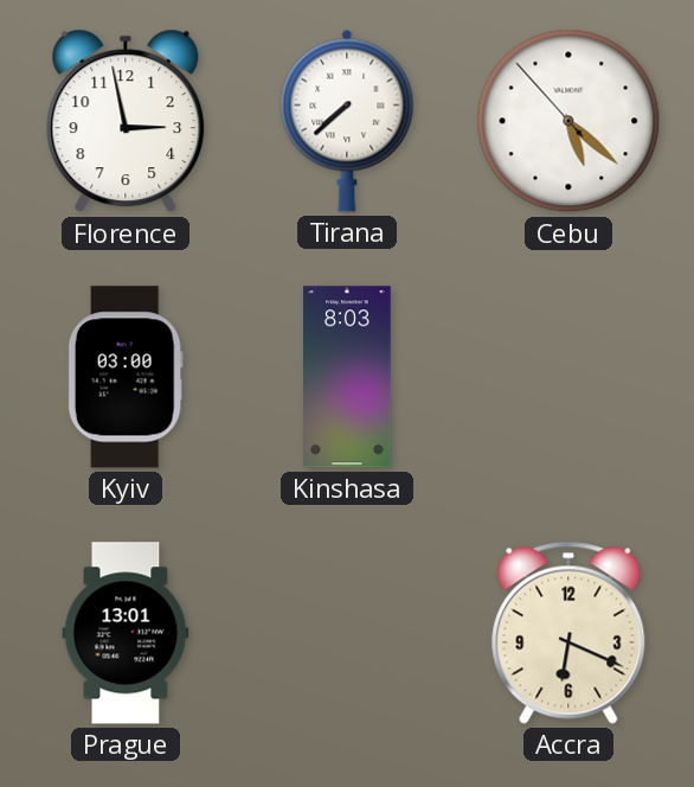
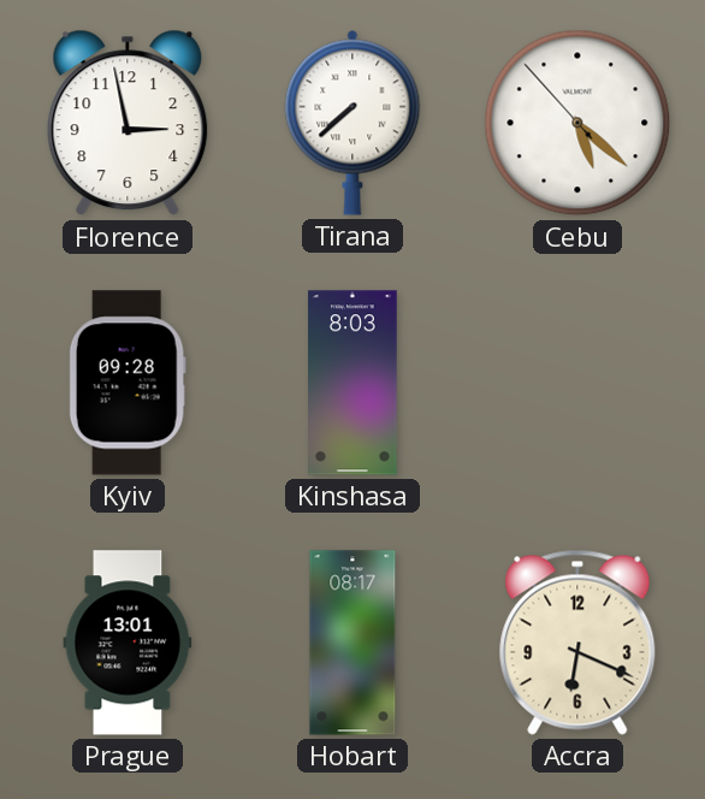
Kyiv: 03:00 -> 09:28 (128, 383)
Hobart: none -> 08:17 (352, 643)
